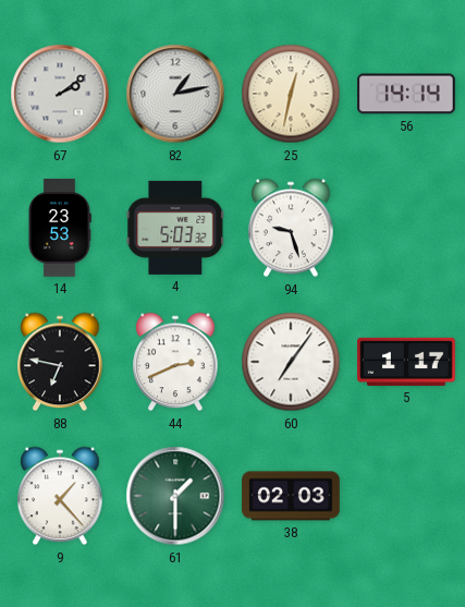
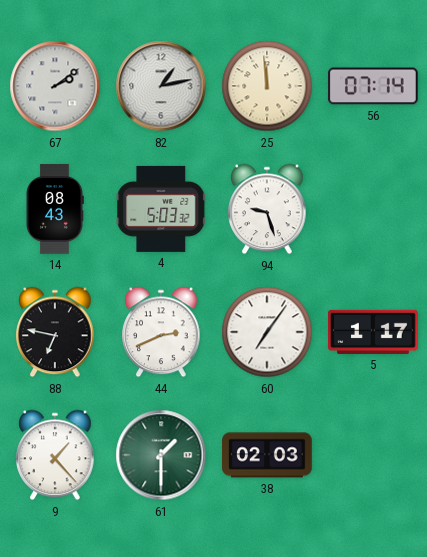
25: 12:32 -> 11:59 (267, 86)
56: 14:14 -> 07:14 (373, 86)
14: 23:53 -> 08:43 (55, 209)
